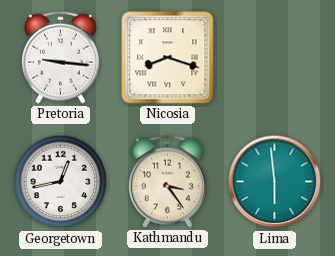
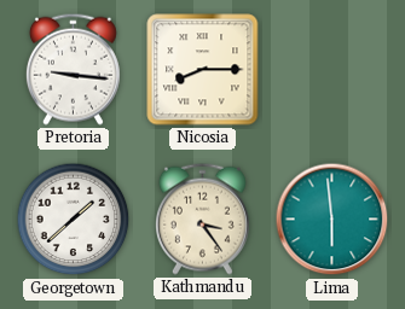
Nicosia: 8:18 -> 8:15 (203, 70)
Georgetown: 12:43 -> 1:38 (74, 220)
